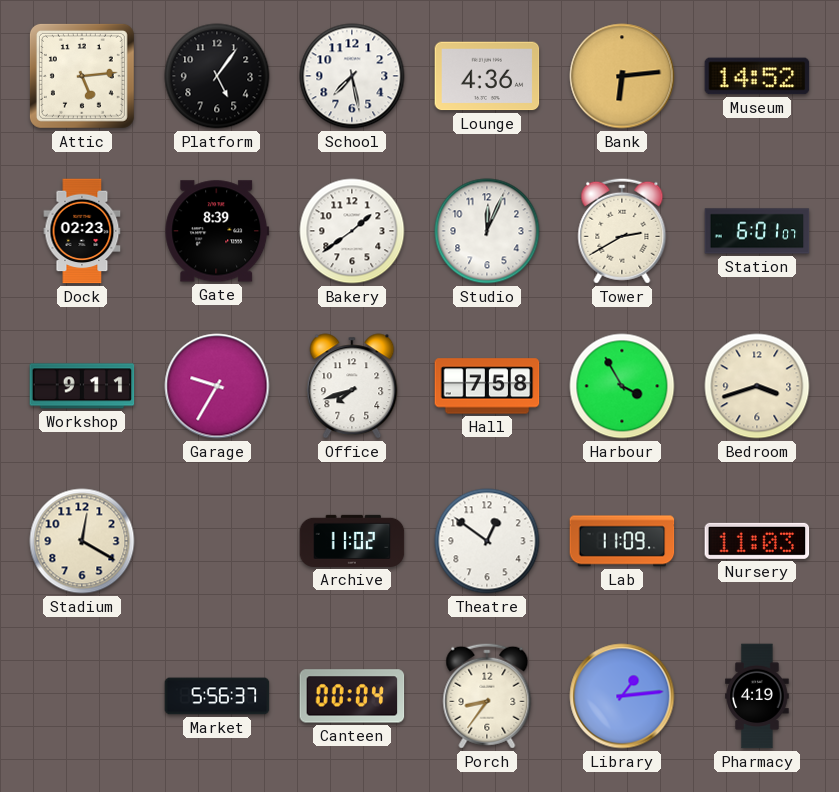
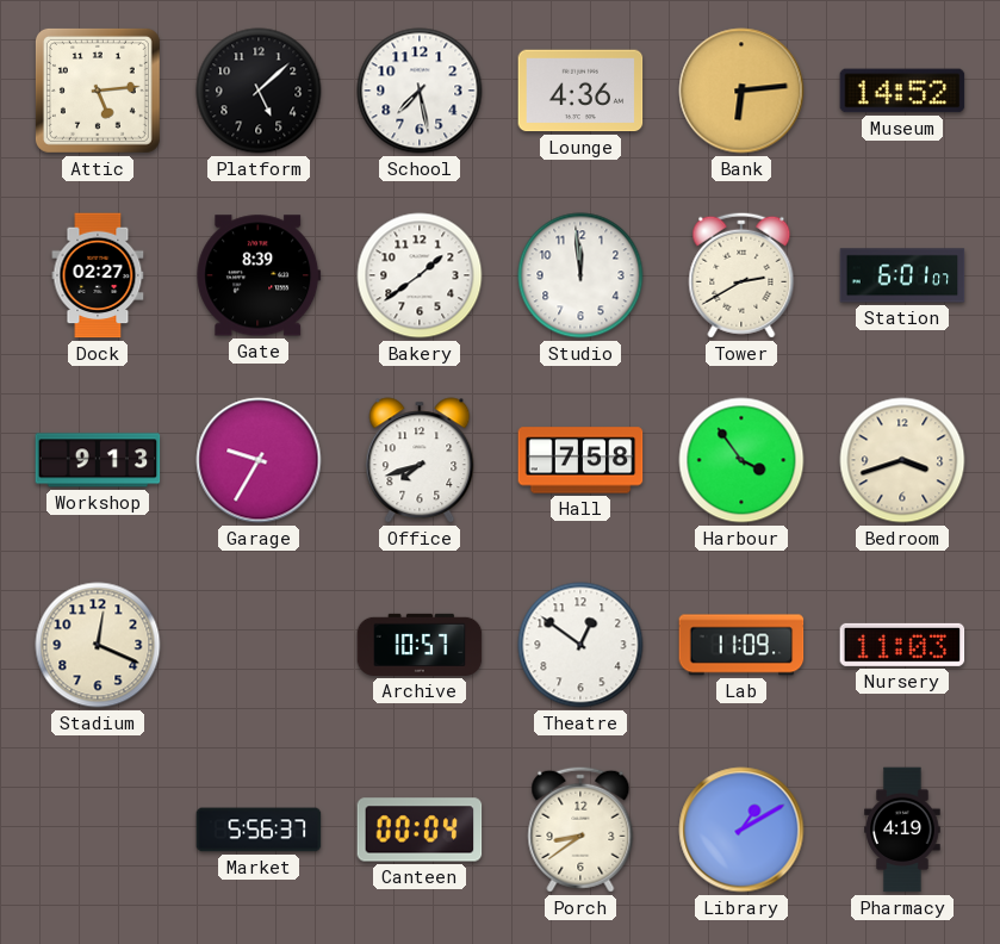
Platform: 5:06 -> 5:08 (259, 91)
Dock: 02:23 -> 02:27 (98, 275)
Studio: 12:04 -> 11:59 (580, 275)
Workshop: 9:11 -> 9:13 (98, 460)
Harbour: 3:55 -> 3:54 (741, 460)
Stadium: 12:20 -> 12:19 (98, 645)
Archive: 11:02 -> 10:57 (420, 645)
Porch: 8:36 -> 8:39 (580, 830)
Library: 1:14 -> 1:10 (741, 830)
